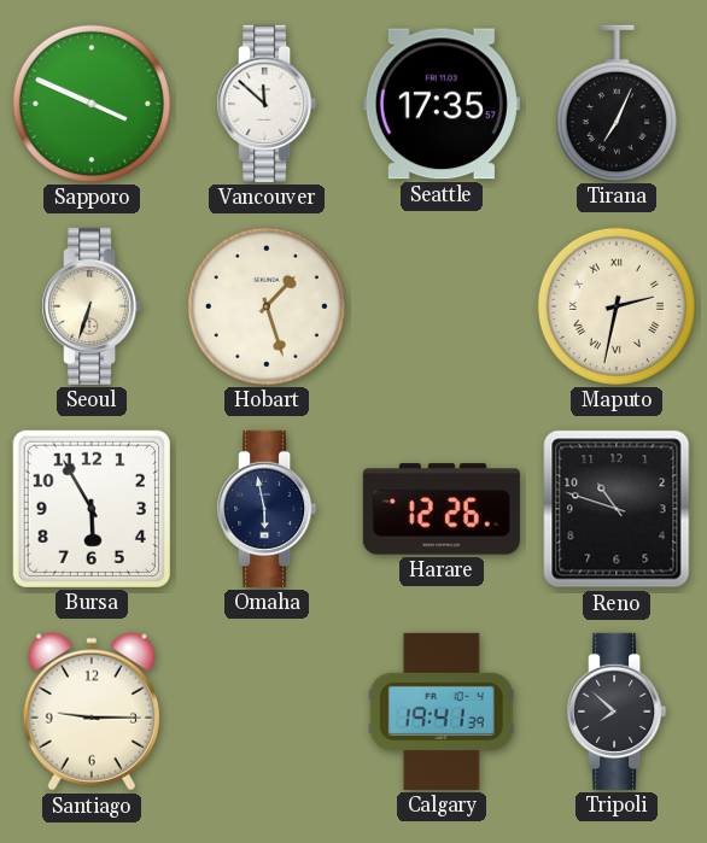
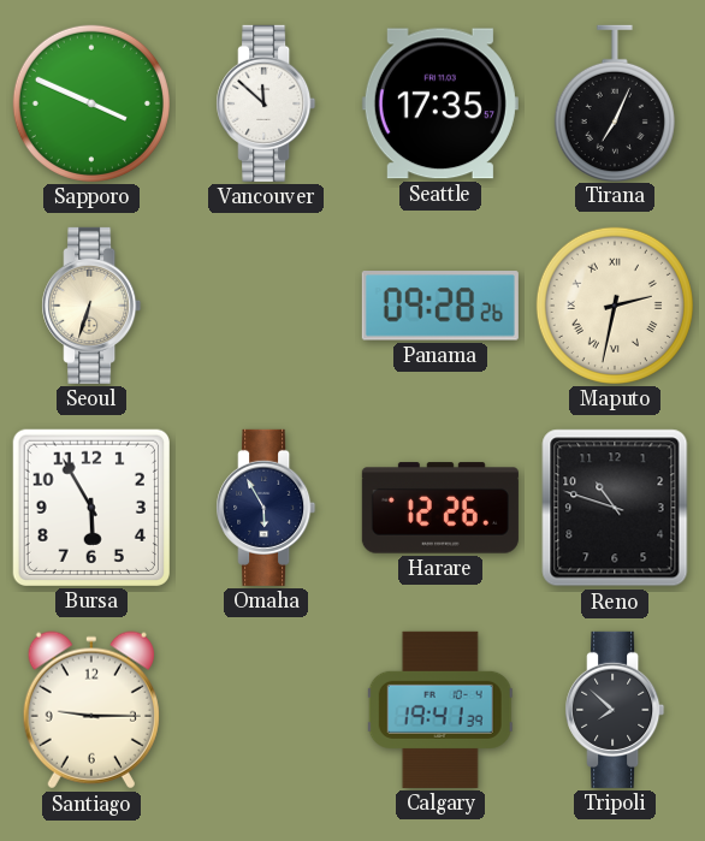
Hobart: 1:27 -> none (267, 306)
Panama: none -> 09:28 (440, 306)
Omaha: 5:58 -> 5:55 (266, 508)
